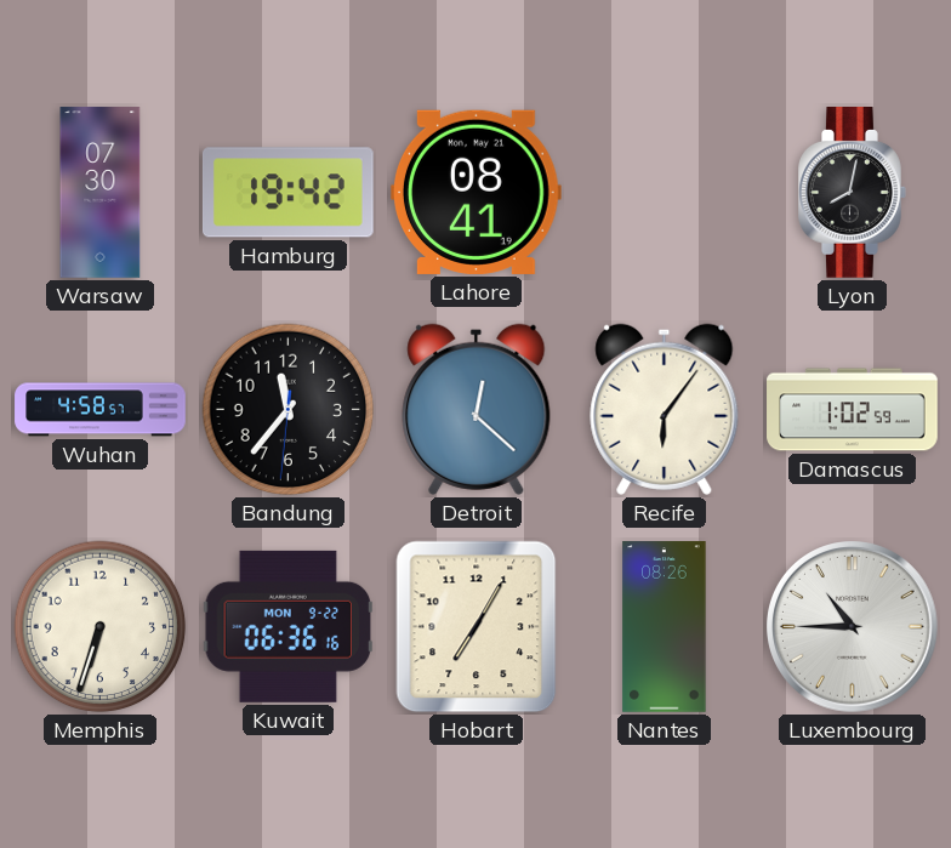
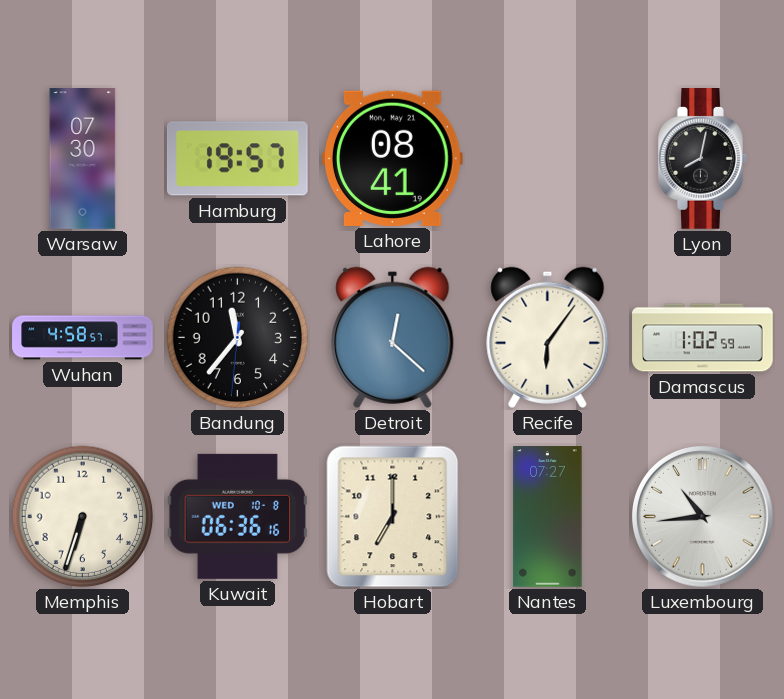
Hamburg: 19:42 -> 19:57 (237, 159)
Kuwait date: MON 9-22 -> WED 10-8 (238, 516)
Hobart: 7:05 -> 7:00 (393, 517)
Nantes: 08:26 -> 07:27 (548, 517)
Luxembourg: 10:45 -> 10:44 (703, 517)
